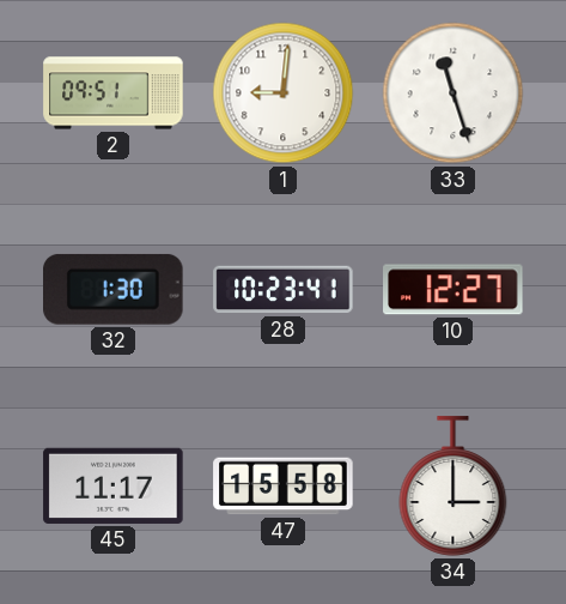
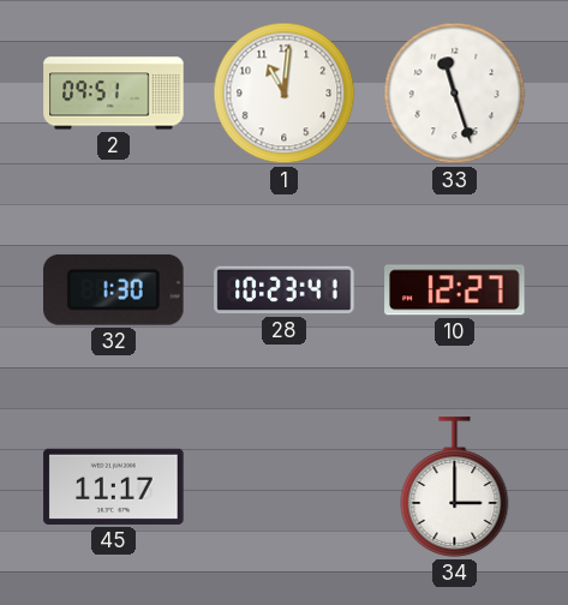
1: 9:01 -> 11:01 (285, 94)
47: 15:58 -> none (284, 487)
